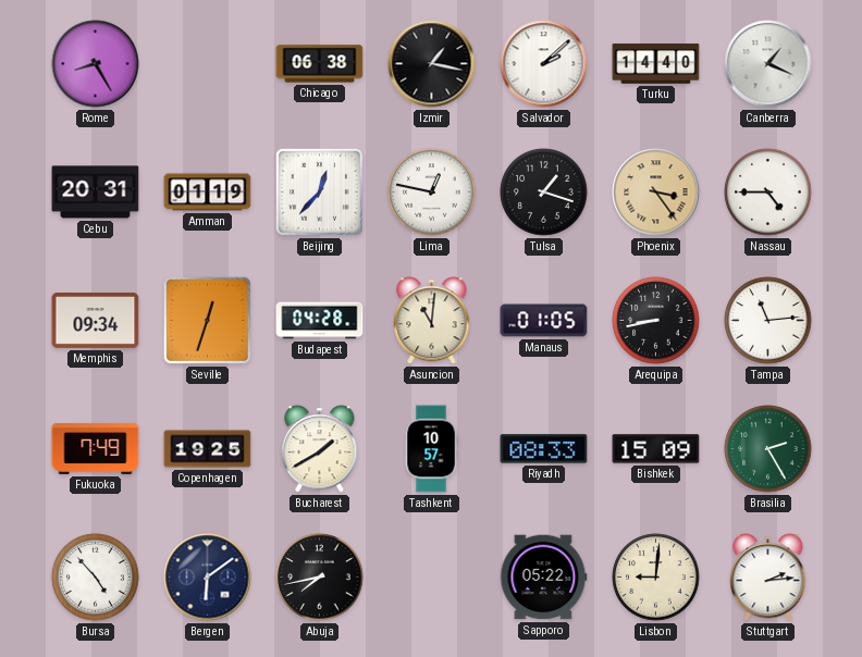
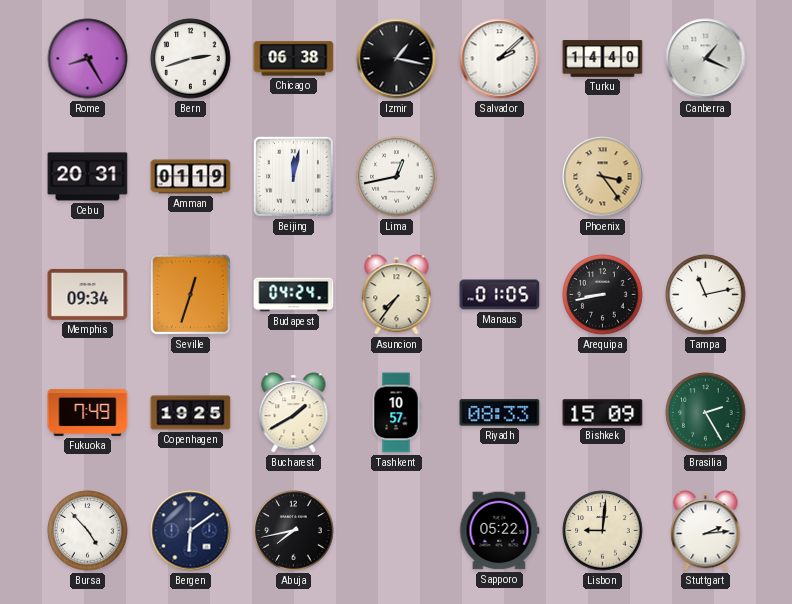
Bern: none -> 2:42 (191, 59)
Beijing: 12:37 -> 12:02 (293, 176)
Lima: 12:47 -> 12:43 (397, 177)
Tulsa: 1:18 -> none (544, 193)
Nassau: 4:45 -> none (768, 193)
Budapest: 04:28 -> 04:24 (294, 295)
Asuncion: 11:01 -> 7:36 (397, 295)
Tampa: 11:14 -> 11:13 (706, 295)
